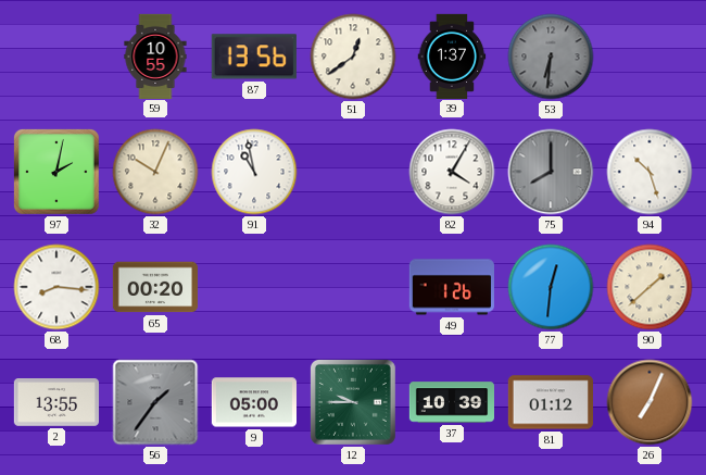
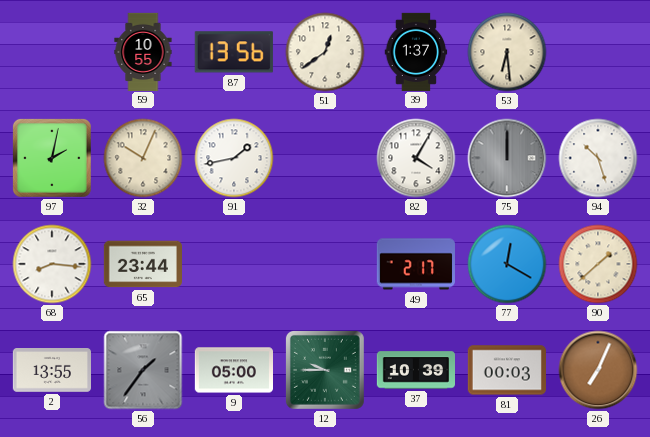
53: 6:31 -> 6:29 (507, 52)
53 dial: grey -> cream (507, 52)
91: 10:58 -> 1:43 (234, 158)
75: 8:00 -> 12:00 (507, 158)
65: 00:20 -> 23:44 (142, 264)
49: 1:26 -> 2:17 (416, 264)
77: 12:31 -> 12:20 (507, 264)
81: 01:12 -> 00:03 (507, 370)
